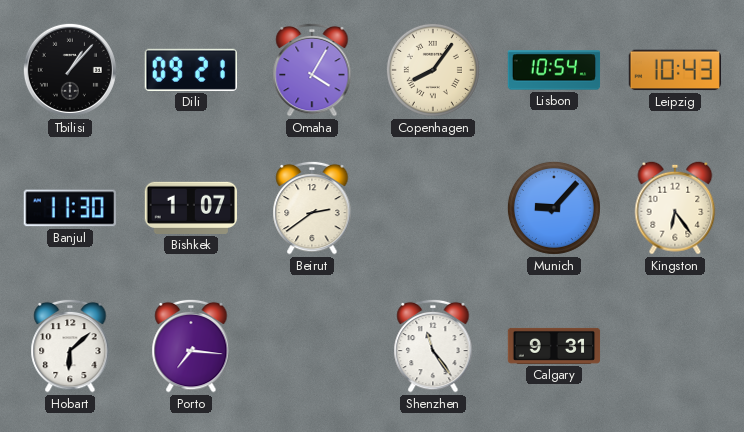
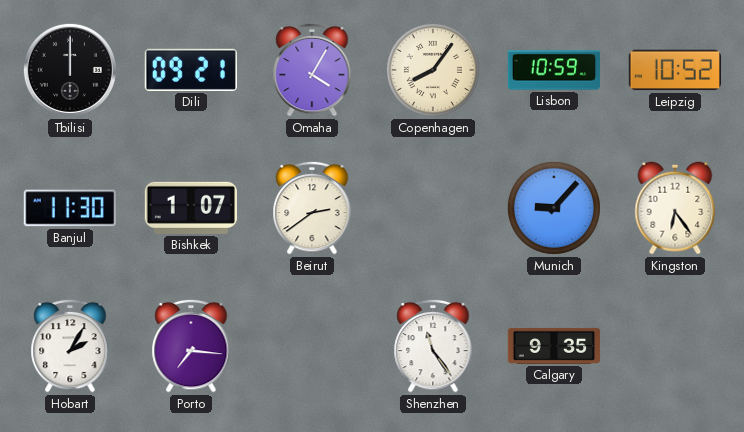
Tbilisi: 1:07 -> 12:00 (70, 70)
Lisbon: 10:54 -> 10:59 (554, 70)
Leipzig: 10:43 -> 10:52 (674, 70)
Hobart: 6:08 -> 2:05 (70, 346)
Calgary: 9:31 -> 9:35 (554, 346)
